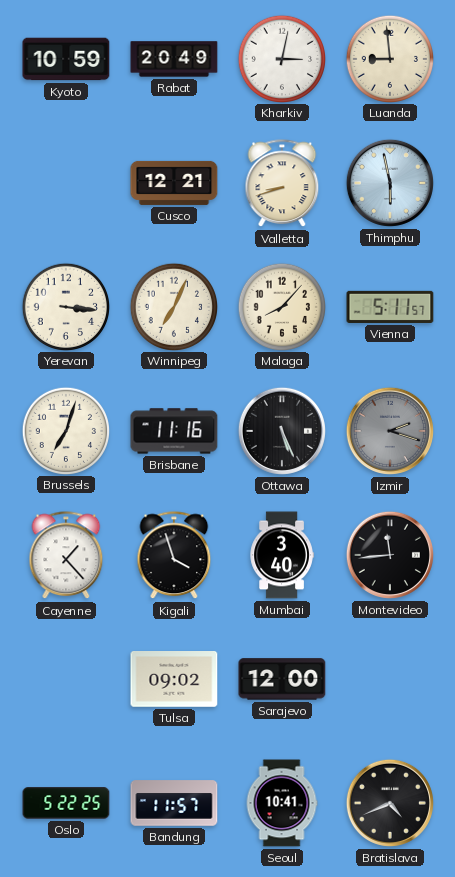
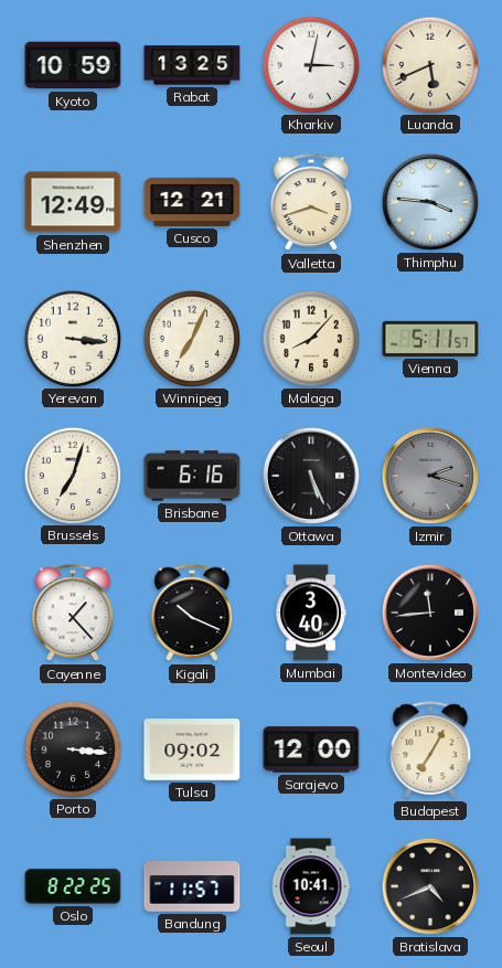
Rabat: 20:49 -> 13:25 (192, 65)
Luanda: 8:59 -> 5:41 (429, 64)
Shenzhen: none -> 12:49 (73, 202)
Valletta: 8:42 -> 3:42 (311, 203)
Thimphu: 5:58 -> 3:46 (430, 202)
Brisbane: 11:16 -> 6:16 (192, 476)
Kigali: 3:57 -> 10:19 (192, 614)
Porto: none -> 3:16 (72, 748)
Budapest: none -> 7:05 (430, 751)
Oslo: 5:22 -> 8:22 (73, 886)
